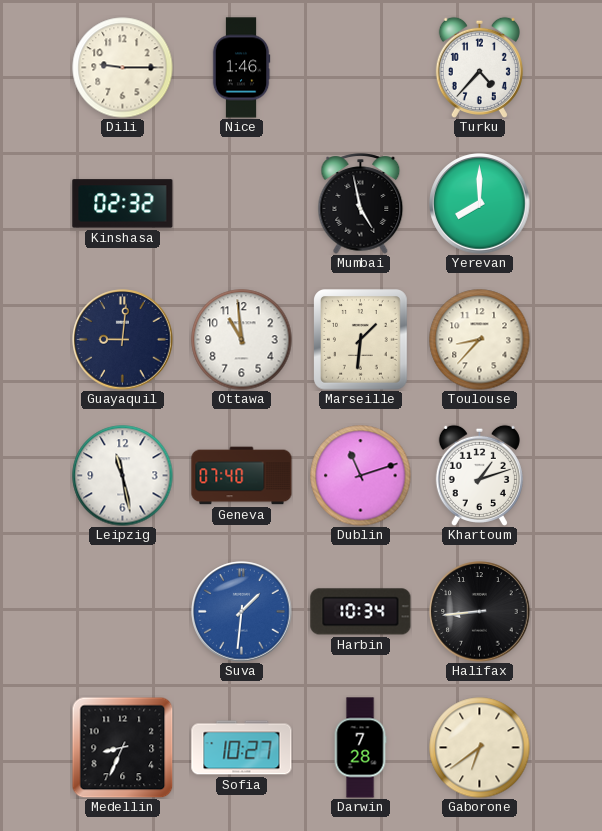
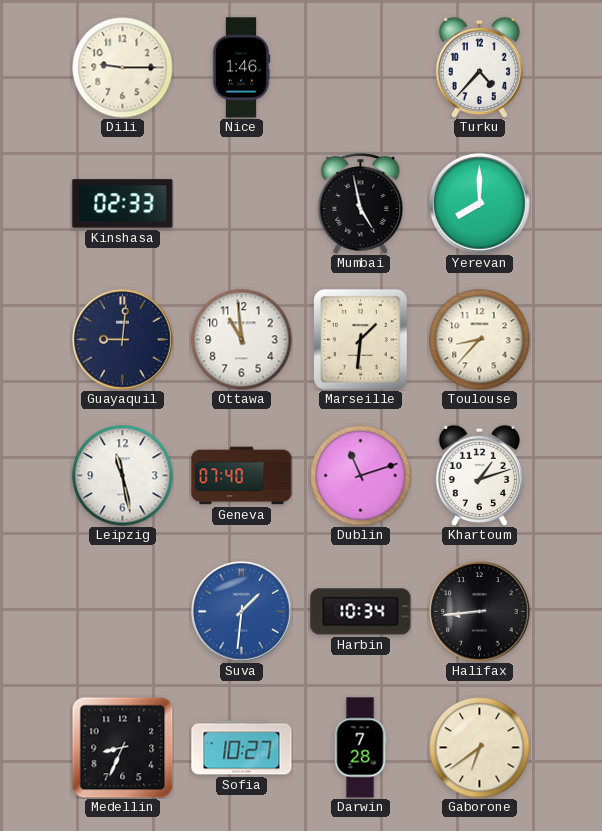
Kinshasa: 02:32 -> 02:33 (123, 204)
